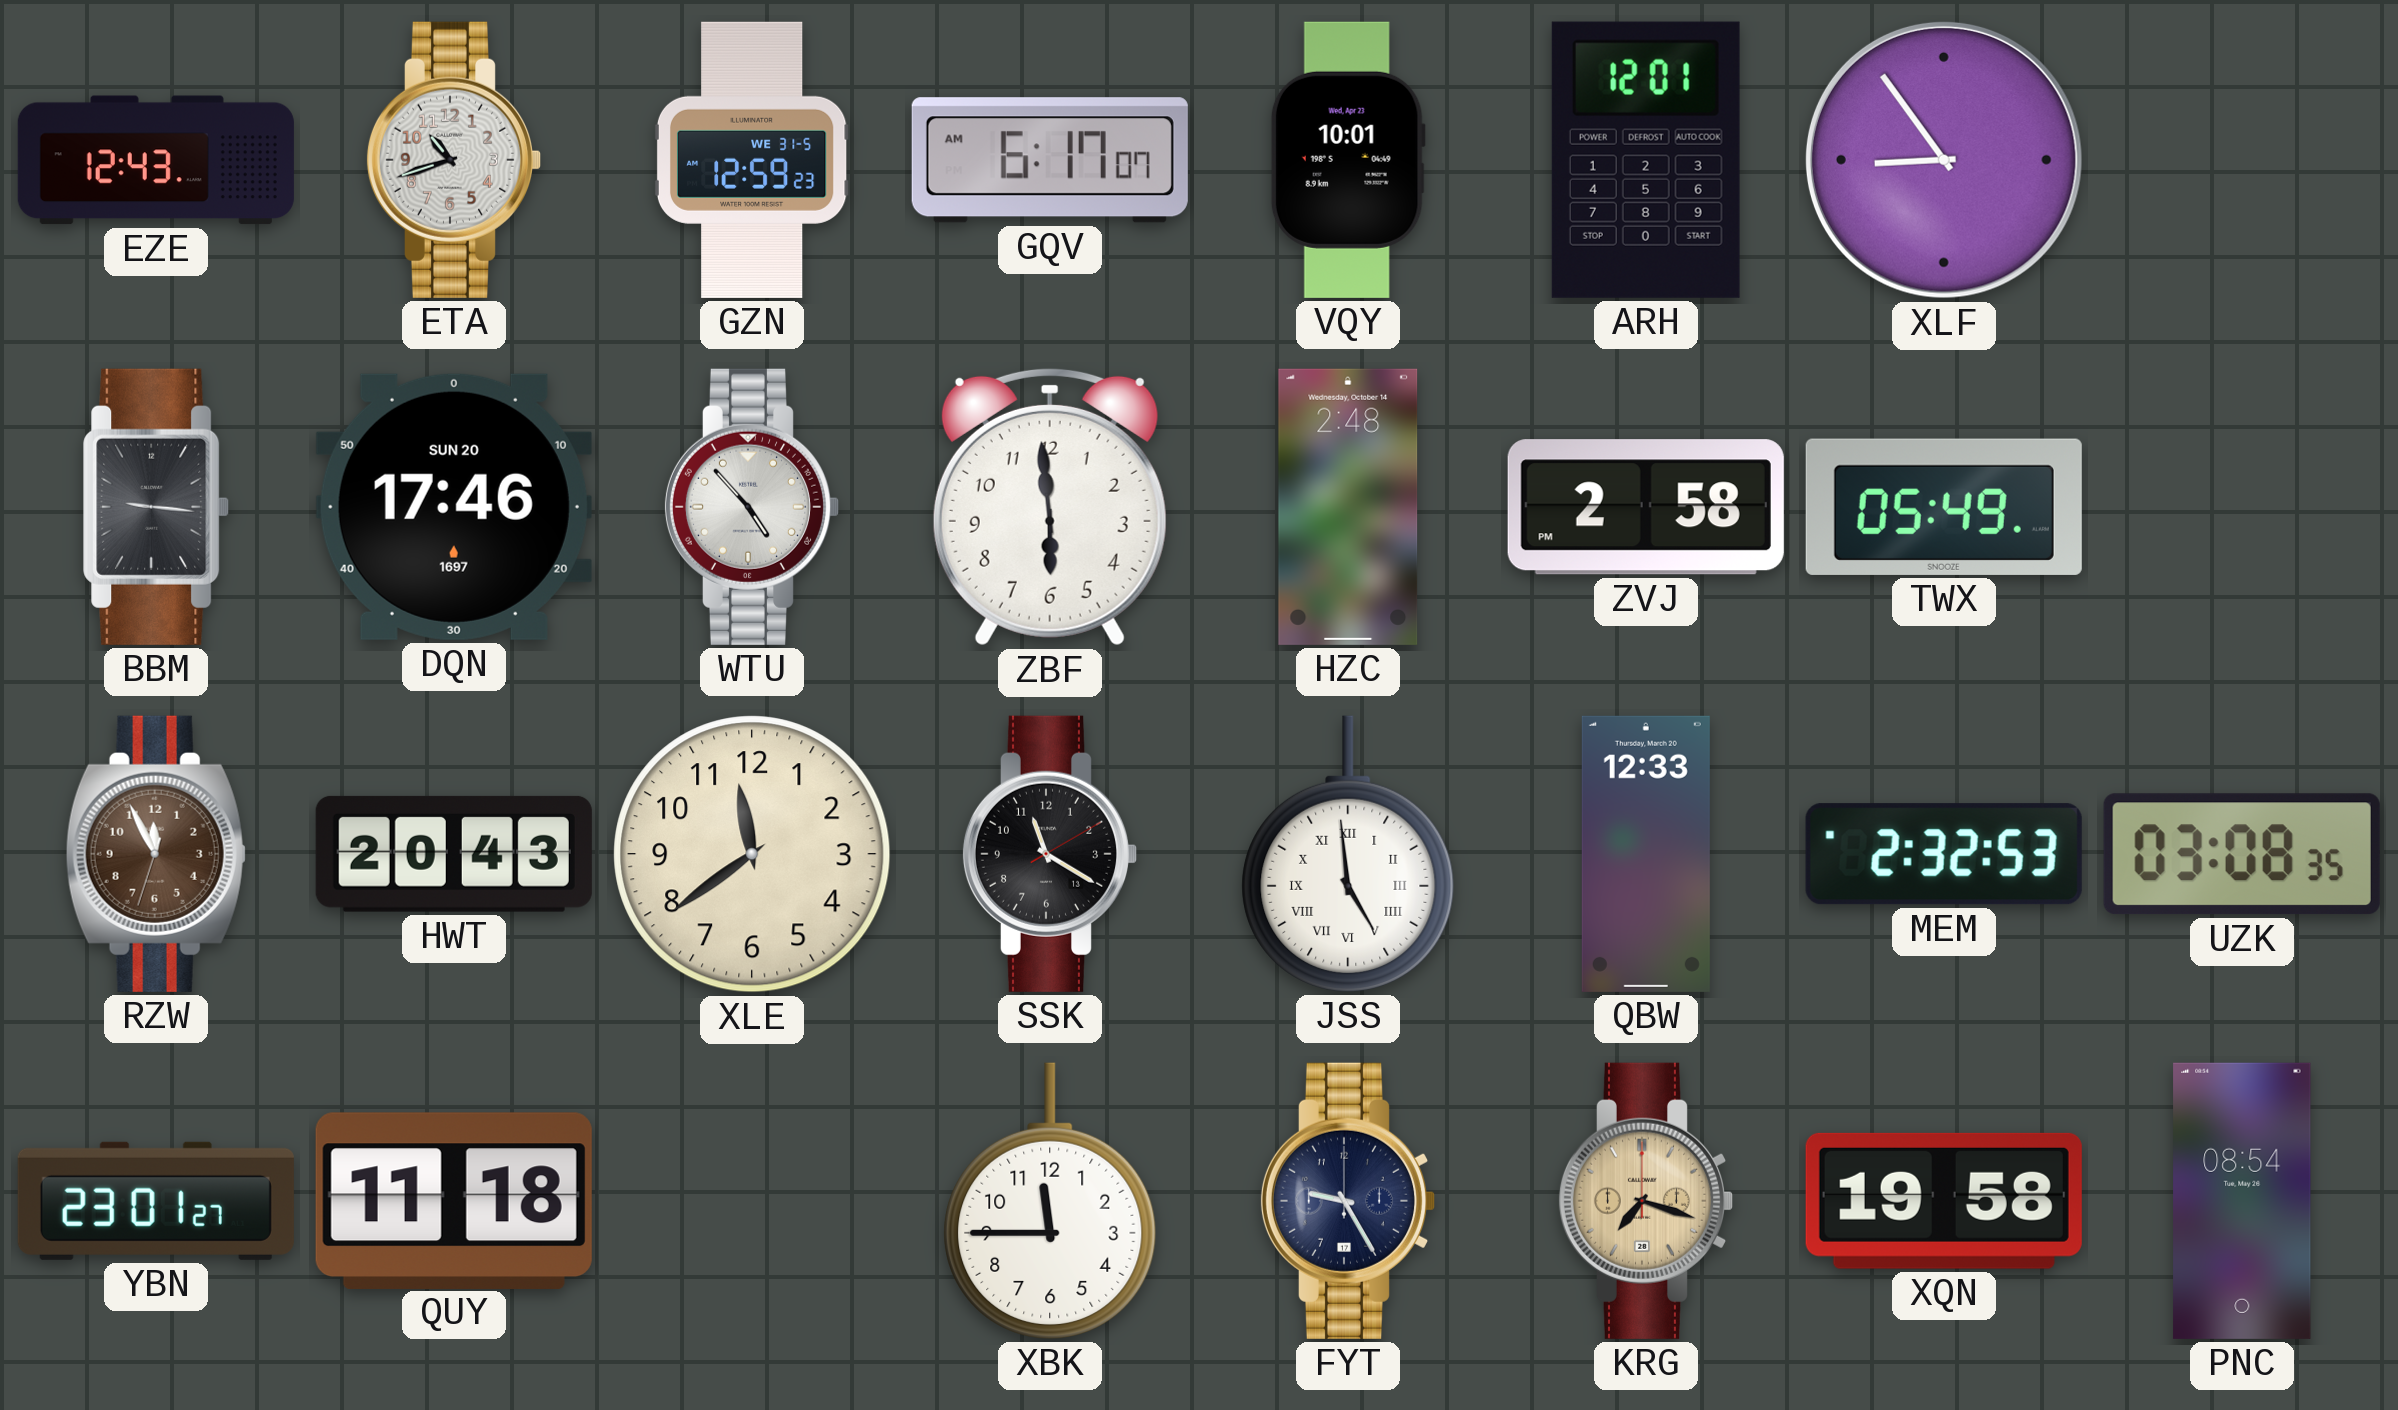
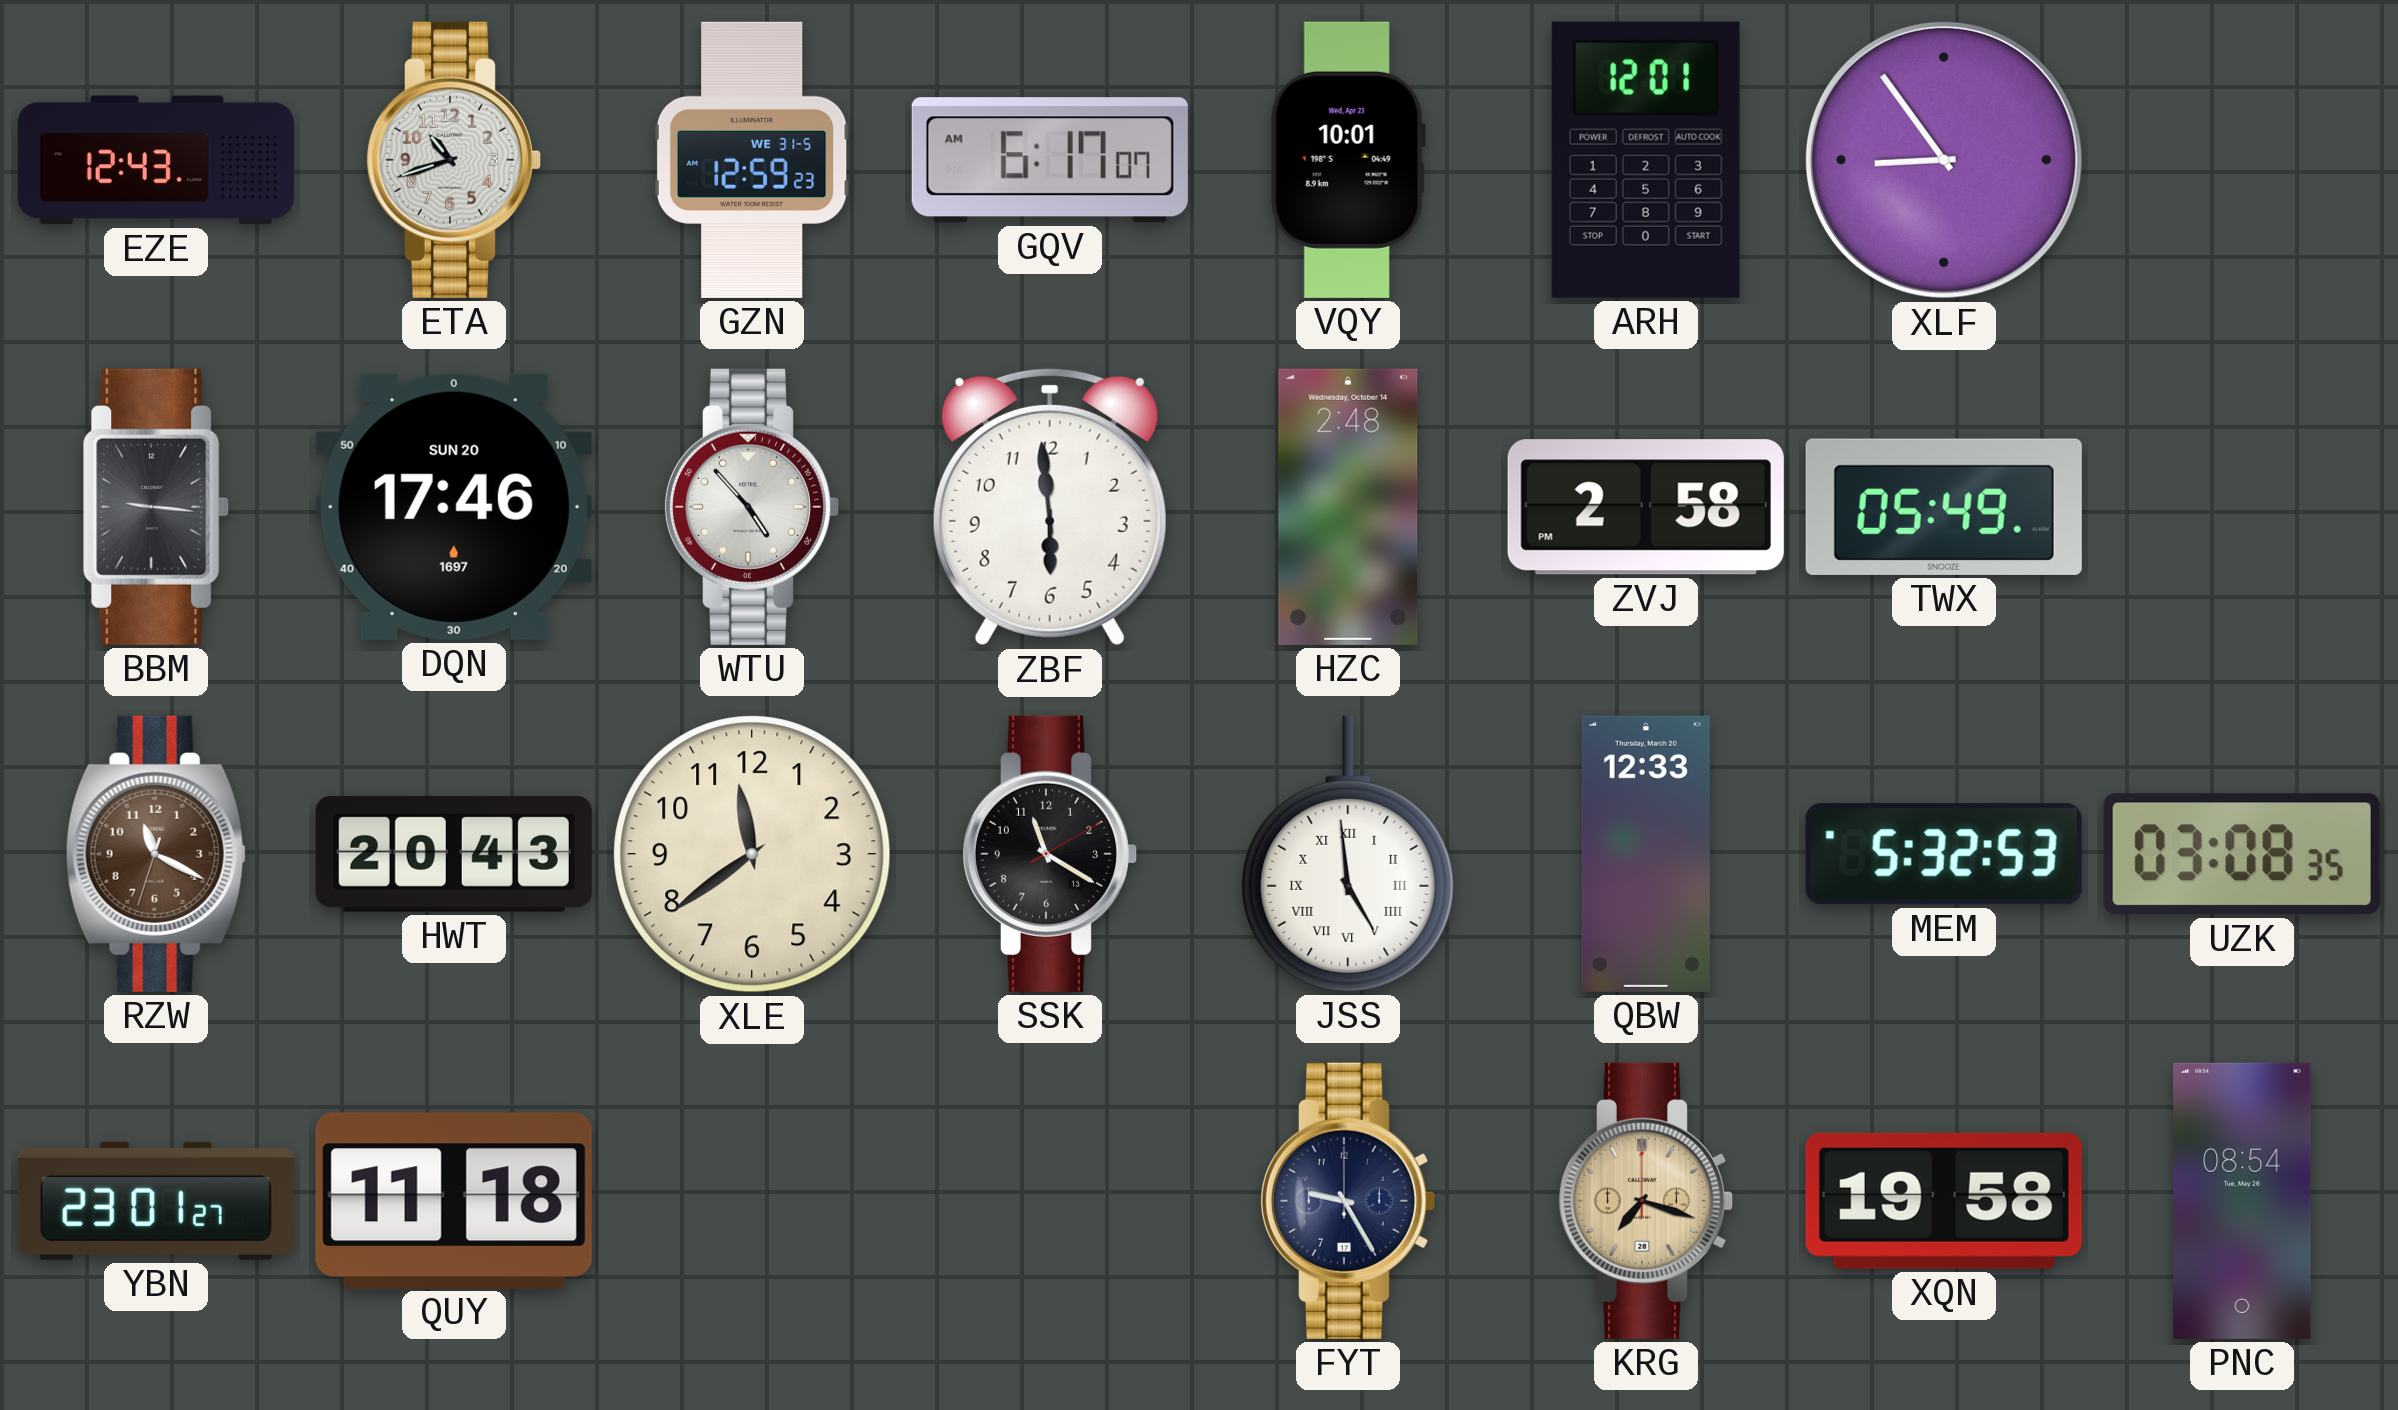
RZW: 11:55 -> 11:19 (156, 854)
MEM: 2:32 -> 5:32 (1944, 854)
XBK: 11:45 -> none (1050, 1201)
